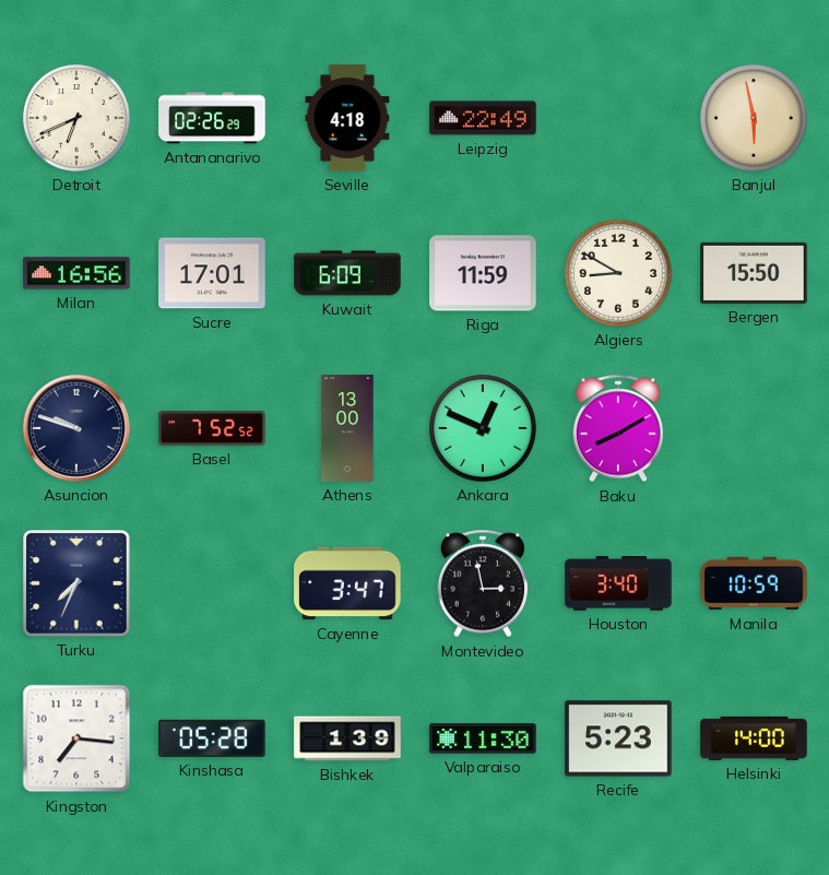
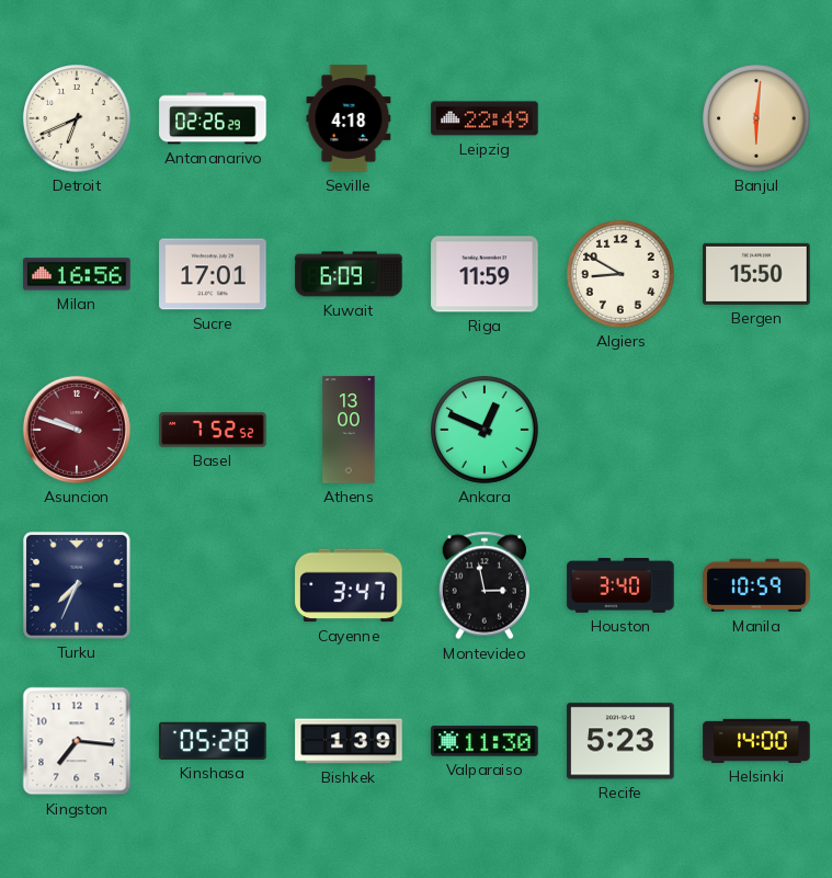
Banjul: 5:58 -> 6:01 (756, 118)
Asuncion dial: navy -> burgundy (77, 430)
Baku: 8:10 -> none (617, 428)
